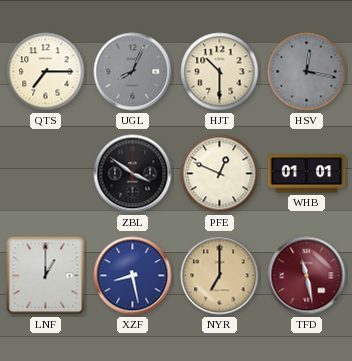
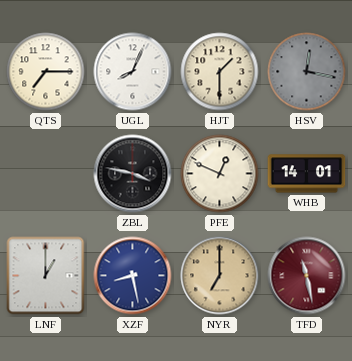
UGL dial: grey -> white (133, 72)
HJT: 10:30 -> 1:30 (220, 72)
ZBL: 3:51 -> 3:47 (133, 174)
WHB: 01:01 -> 14:01 (307, 174)
